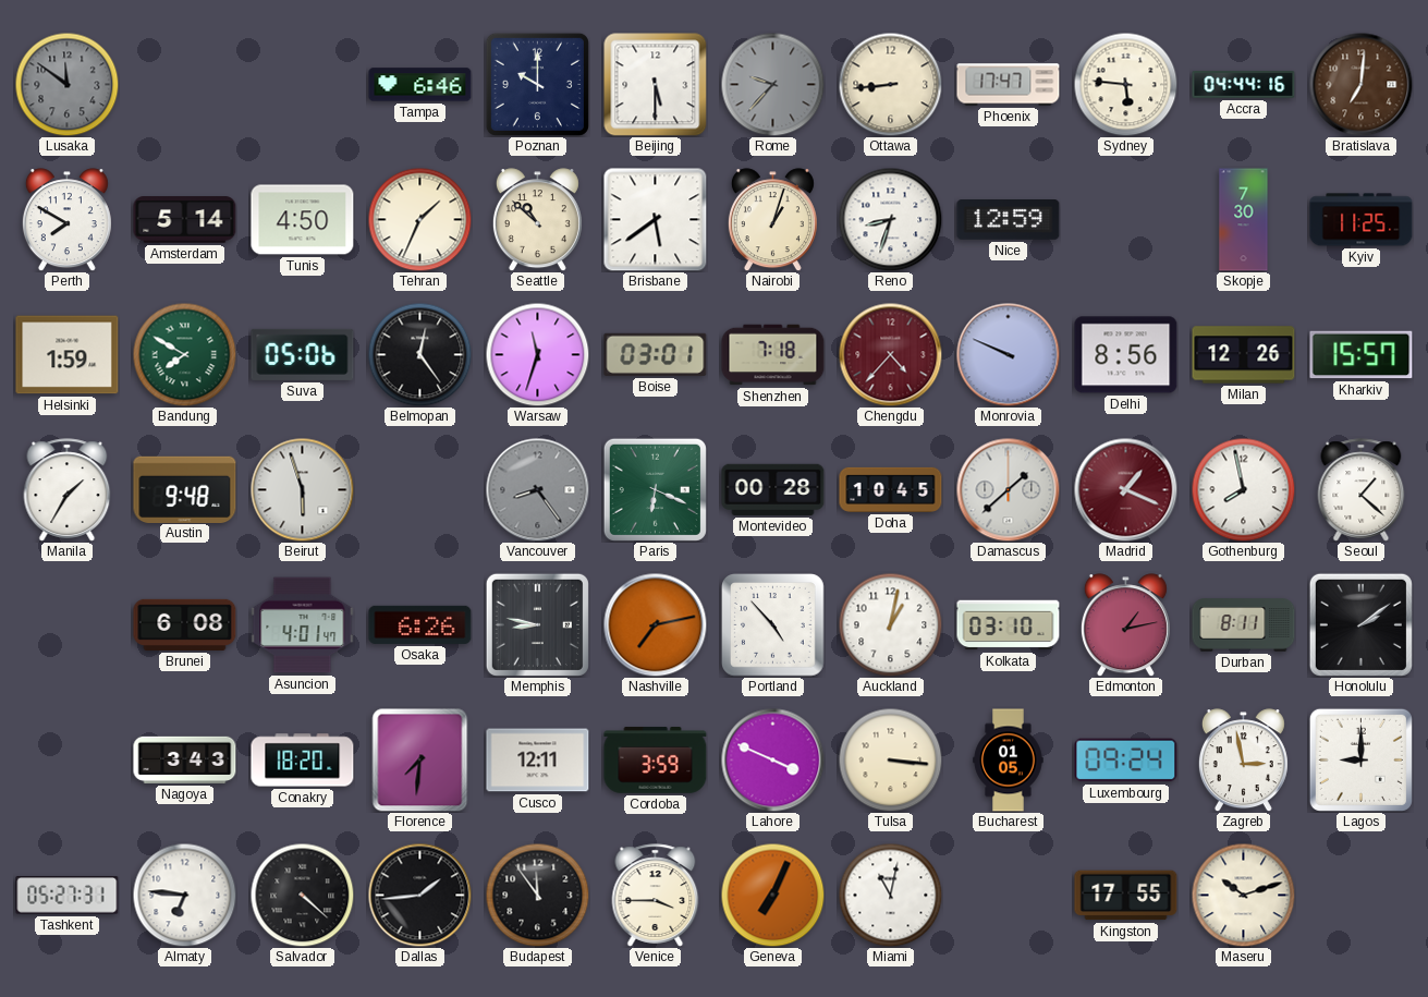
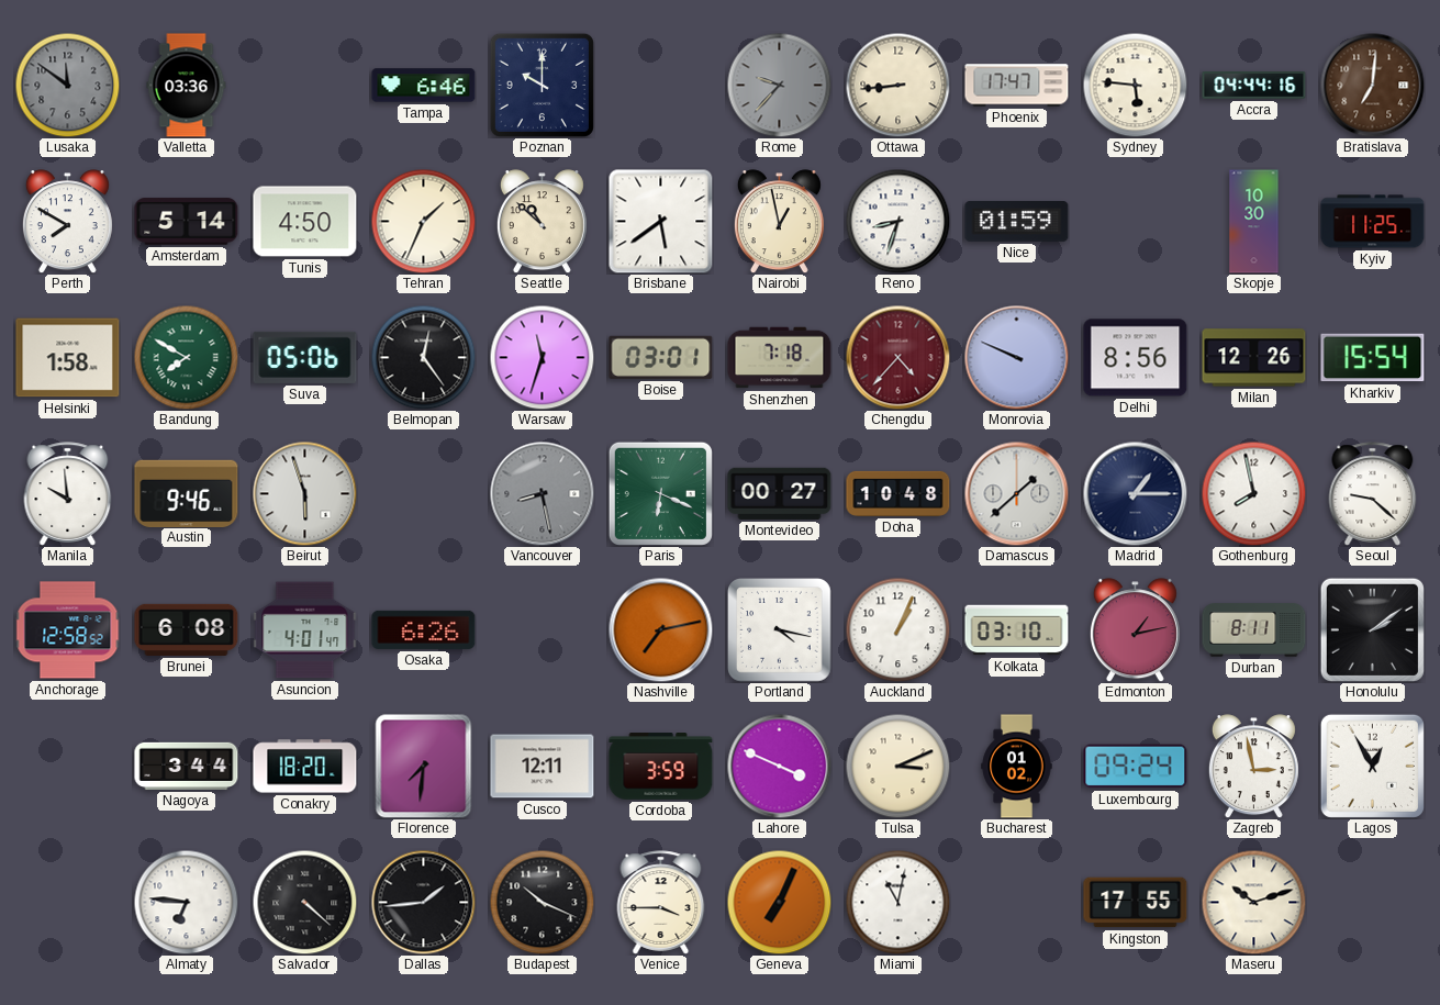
Valletta: none -> 03:36 (187, 86)
Beijing: 5:30 -> none (656, 85)
Nairobi: 1:03 -> 12:58 (779, 222)
Nice: 12:59 -> 01:59 (1017, 222)
Skopje: 7:30 -> 10:30 (1254, 222)
Helsinki: 1:59 -> 1:58 (68, 358)
Kharkiv: 15:57 -> 15:54 (1373, 358)
Manila: 1:35 -> 9:59 (68, 494)
Austin: 9:48 -> 9:46 (187, 493)
Vancouver: 8:24 -> 8:28 (542, 493)
Montevideo: 00:28 -> 00:27 (780, 493)
Doha: 10:45 -> 10:48 (898, 493)
Madrid: 1:19 -> 1:15 (1135, 493)
Madrid dial: burgundy -> navy (1135, 493)
Seoul: 1:22 -> 9:22 (1373, 494)
Anchorage: none -> 12:58 (68, 630)
Memphis: 8:47 -> none (537, 624)
Portland: 4:53 -> 4:17 (780, 630)
Auckland: 1:02 -> 1:04 (897, 629)
Nagoya: 3:43 -> 3:44 (187, 766)
Tulsa: 3:16 -> 3:11 (897, 766)
Bucharest: 01:05 -> 01:02 (1017, 767)
Lagos: 9:00 -> 12:55 (1372, 766)
Tashkent: 05:27 -> none (68, 896)
Budapest: 11:54 -> 10:19 (542, 902)
